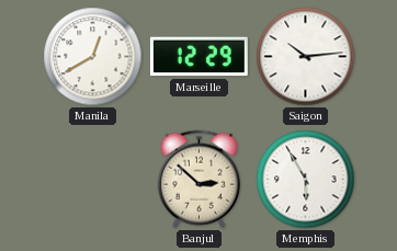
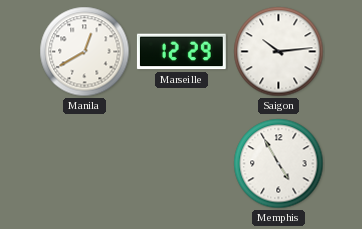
Banjul: 2:52 -> none (198, 180)
Memphis: 5:55 -> 4:55 (279, 164)
